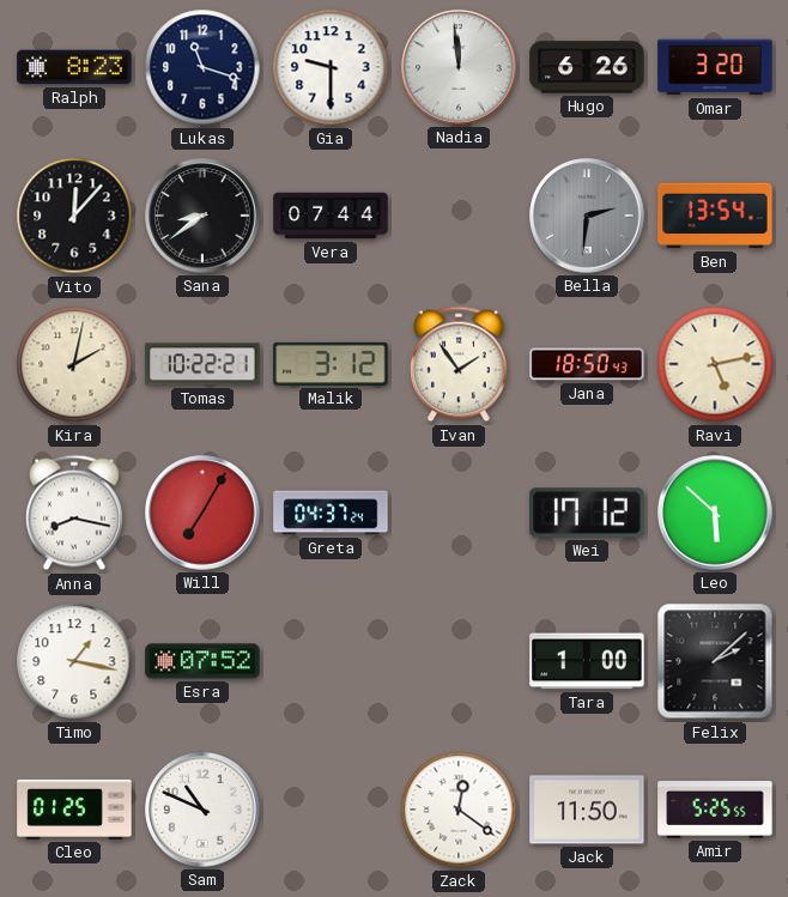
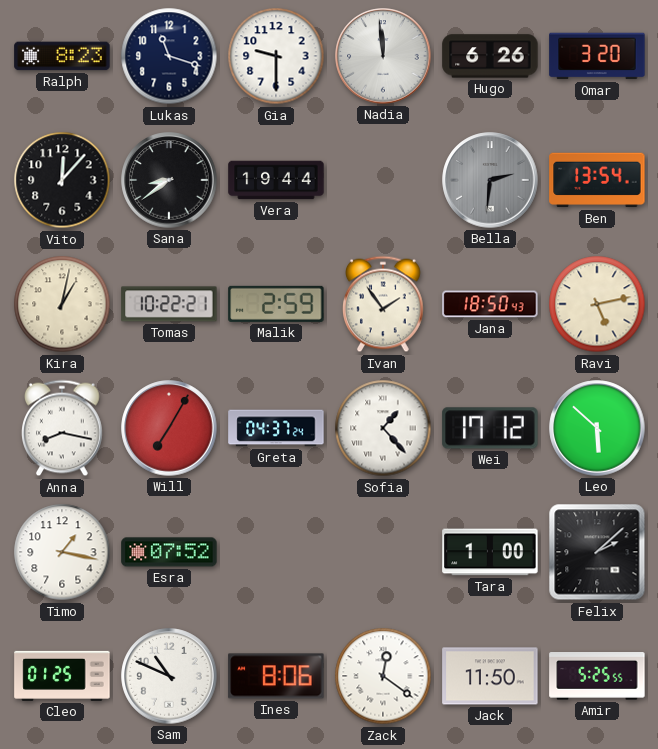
Vera: 07:44 -> 19:44 (276, 180)
Kira: 2:02 -> 1:02 (62, 304)
Malik: 3:12 -> 2:59 (276, 304)
Sofia: none -> 1:23 (383, 428)
Ines: none -> 8:06 (276, 676)
